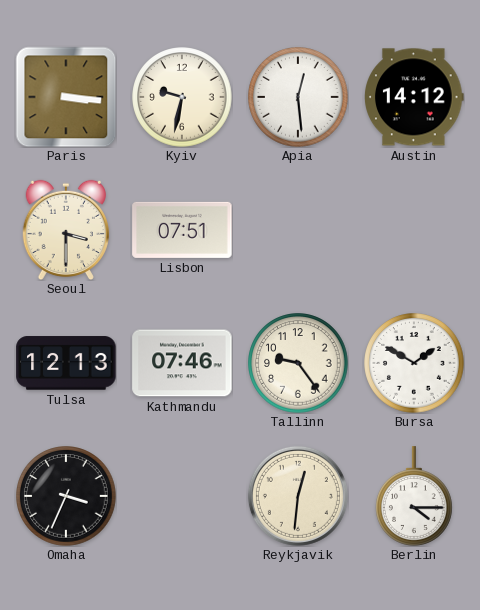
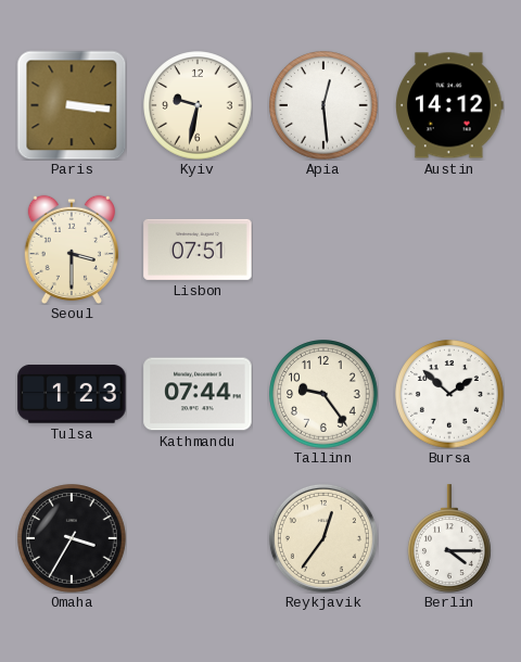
Tulsa: 12:13 -> 1:23 (72, 394)
Kathmandu: 07:46 -> 07:44 (198, 394)
Bursa: 1:50 -> 1:52 (449, 394)
Omaha: 3:34 -> 3:35 (72, 538)
Reykjavik: 12:31 -> 12:36 (323, 538)
